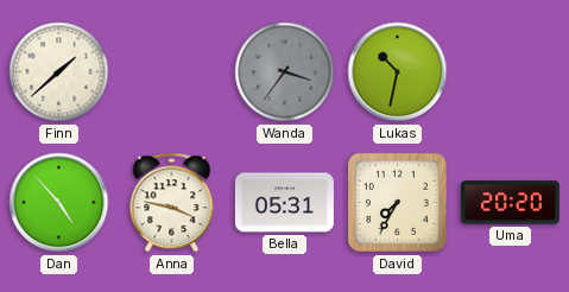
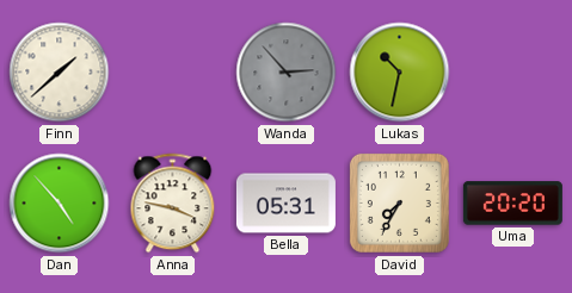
Wanda: 3:36 -> 2:53 (287, 73)
